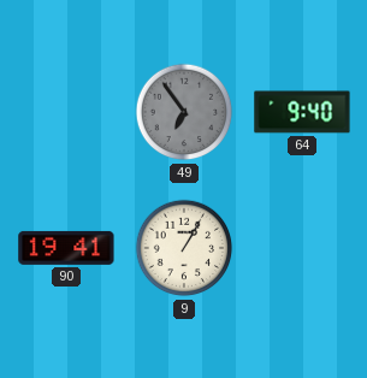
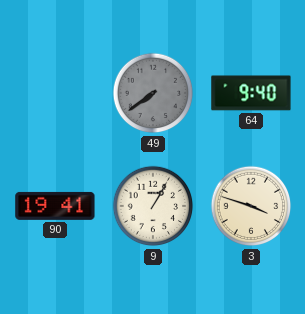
49: 6:54 -> 7:39 (153, 93)
3: none -> 3:48 (251, 206)
